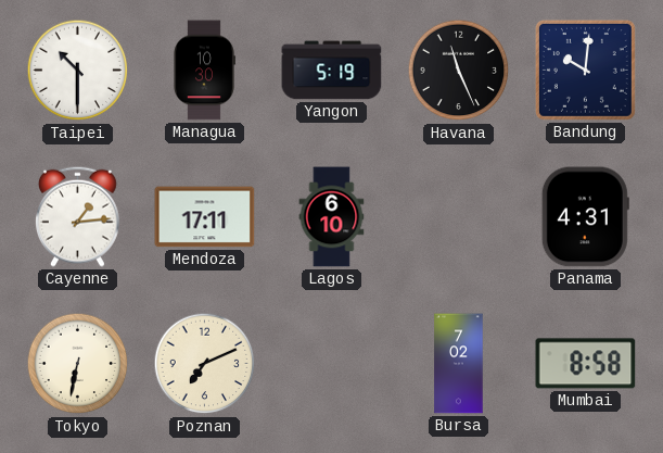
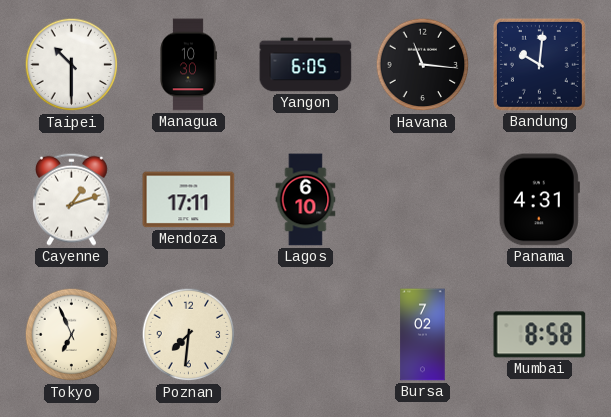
Yangon: 5:19 -> 6:05 (306, 65)
Havana: 11:26 -> 11:16 (423, 65)
Cayenne: 1:14 -> 1:12 (72, 199)
Tokyo: 6:32 -> 6:56 (72, 335)
Poznan: 7:11 -> 7:31 (189, 335)
